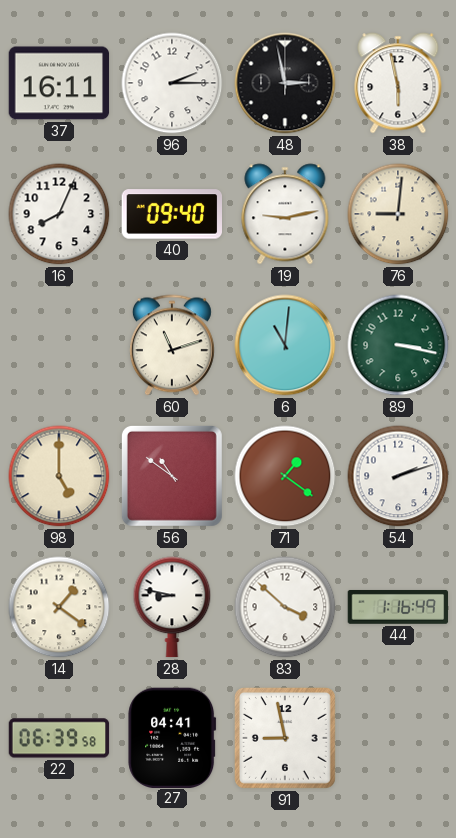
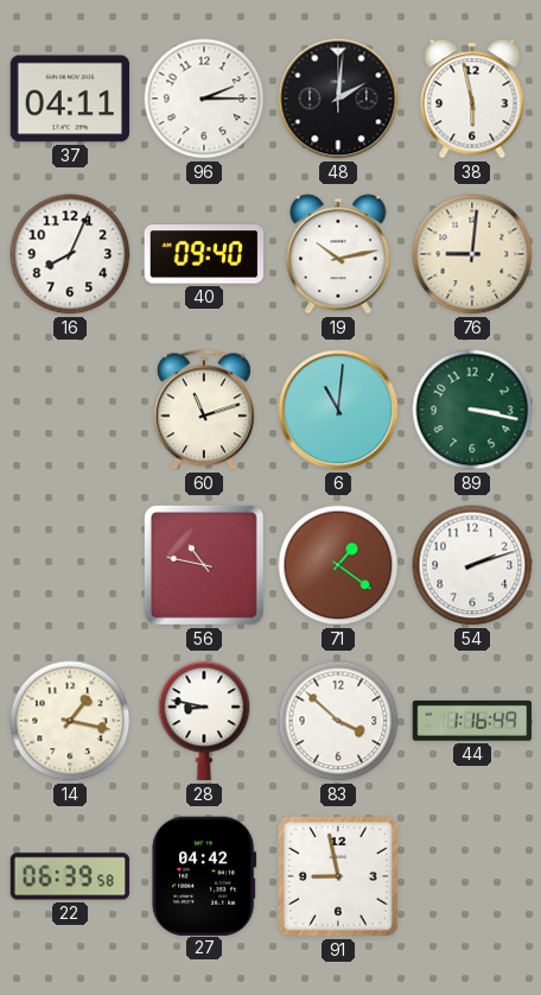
37: 16:11 -> 04:11 (70, 99)
48: 2:58 -> 2:01 (338, 99)
19: 9:13 -> 10:13 (338, 254)
98: 5:00 -> none (59, 476)
56: 10:51 -> 10:47 (204, 565)
14: 1:21 -> 1:17 (70, 721)
27: 04:41 -> 04:42 (204, 875)
